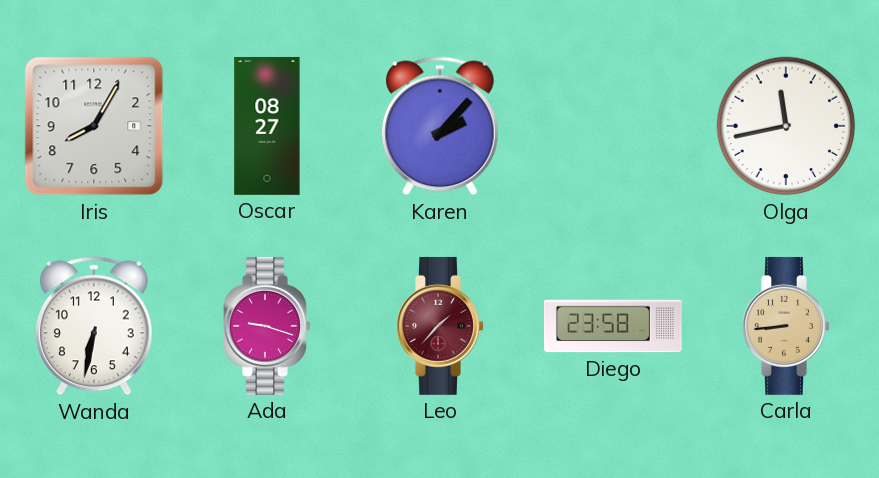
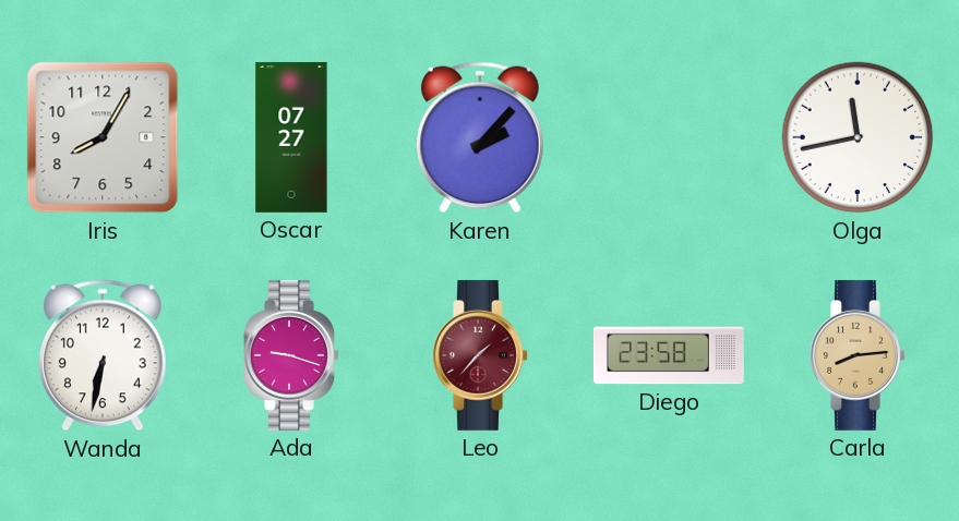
Oscar: 08:27 -> 07:27 (291, 137)
Carla: 8:44 -> 8:14 (858, 355)
